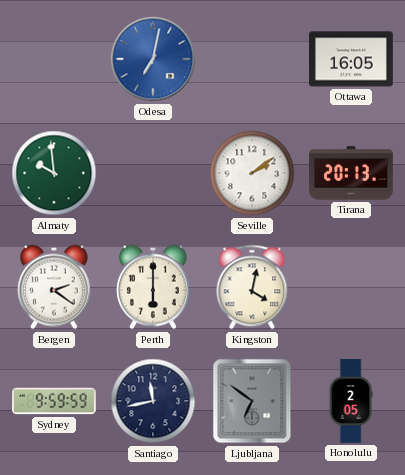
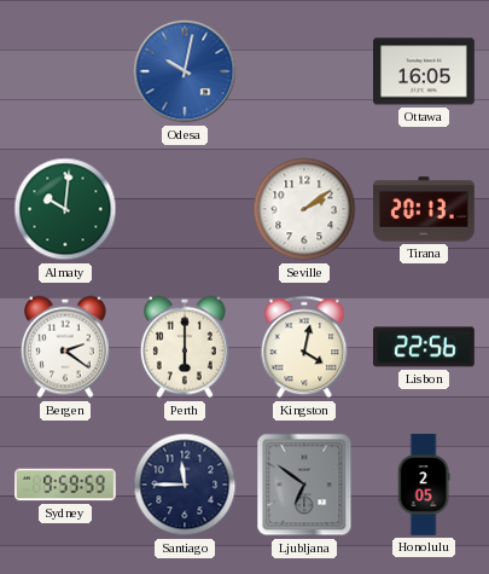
Odesa: 7:02 -> 10:02 (185, 71)
Almaty: 9:59 -> 10:01 (65, 209)
Lisbon: none -> 22:56 (424, 347)
Santiago: 11:43 -> 11:45 (185, 485)
